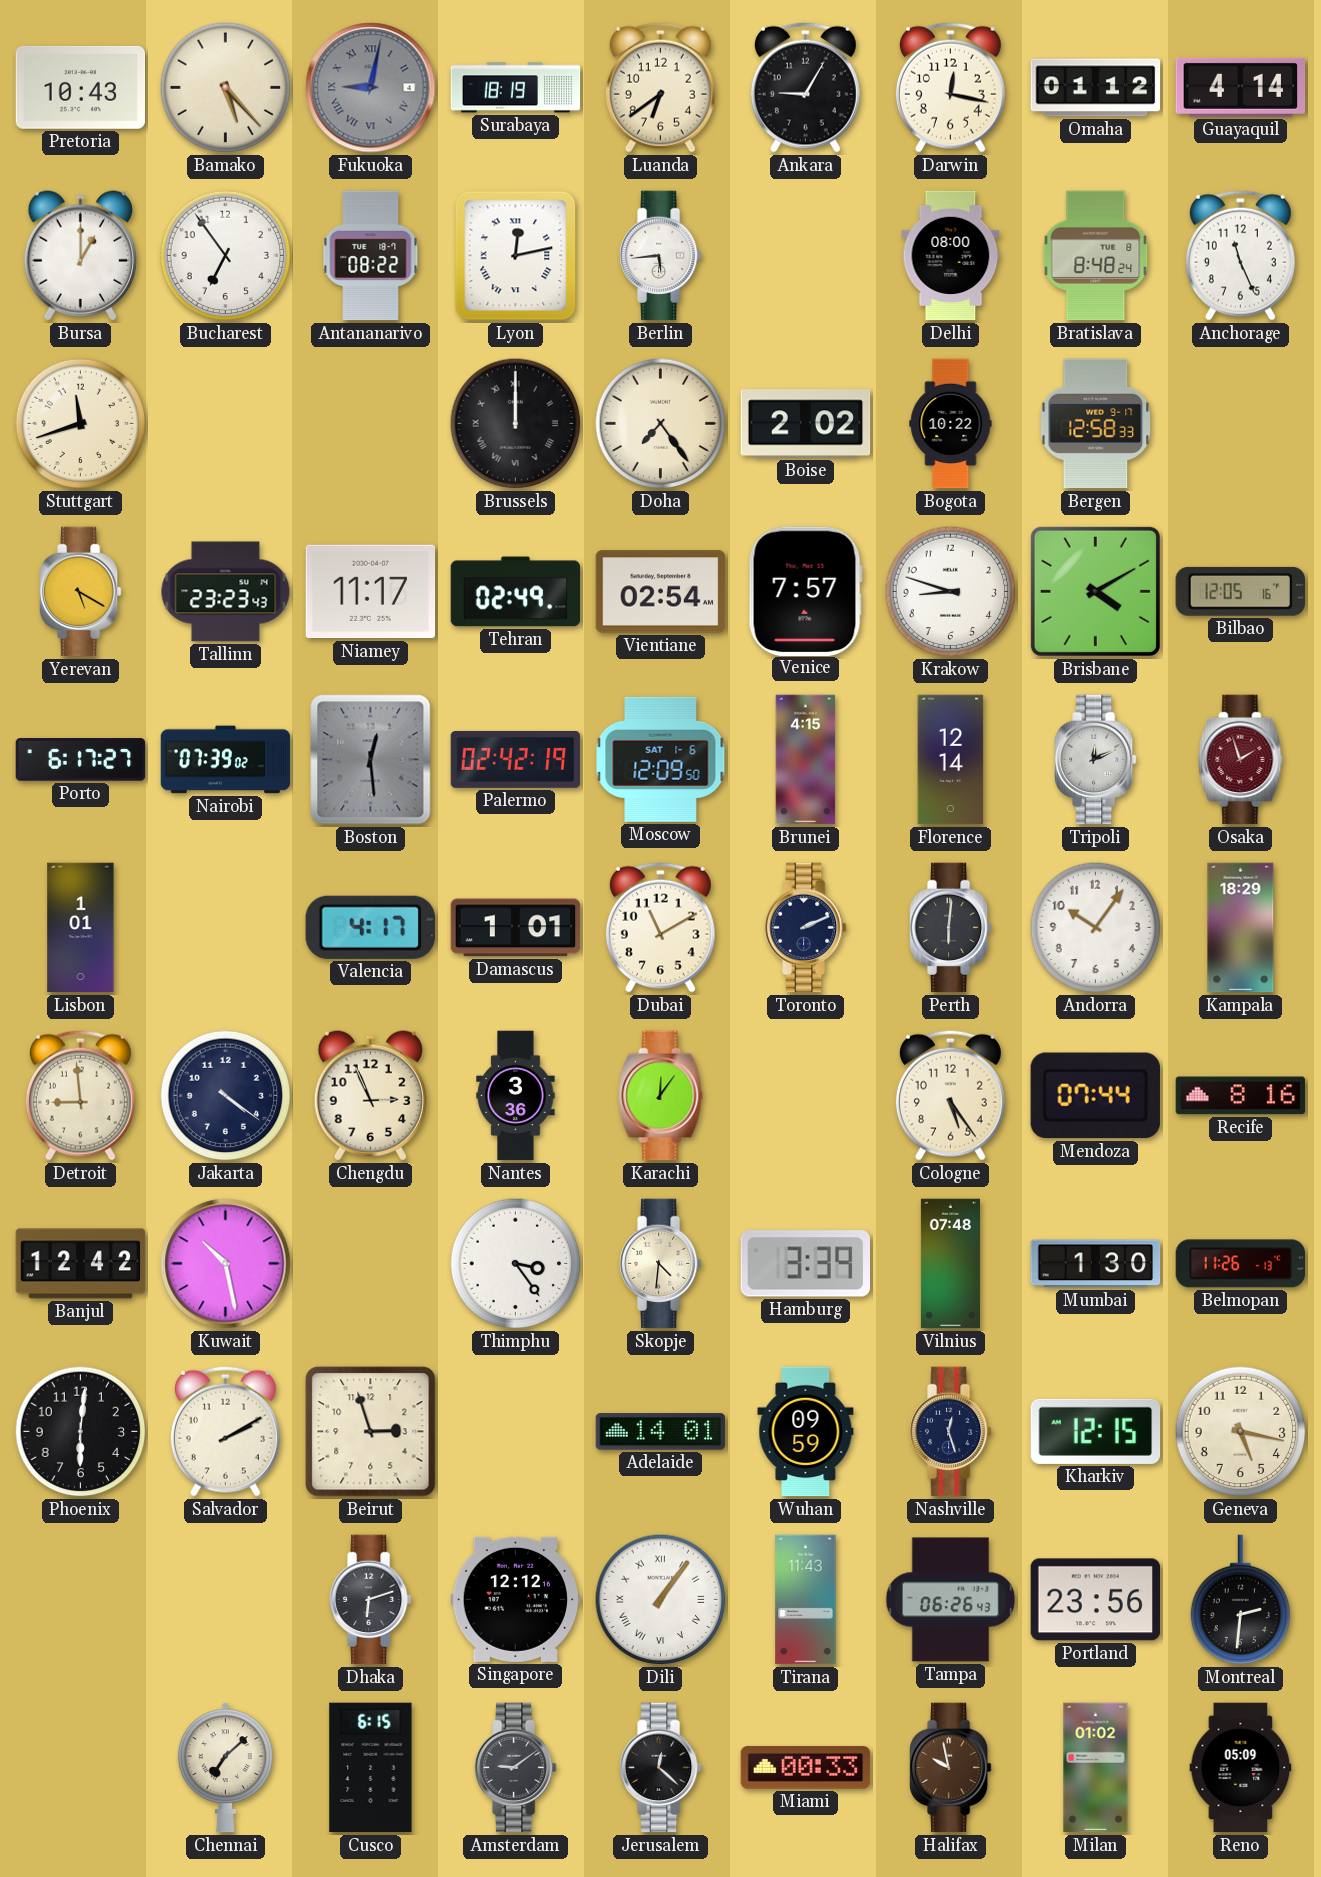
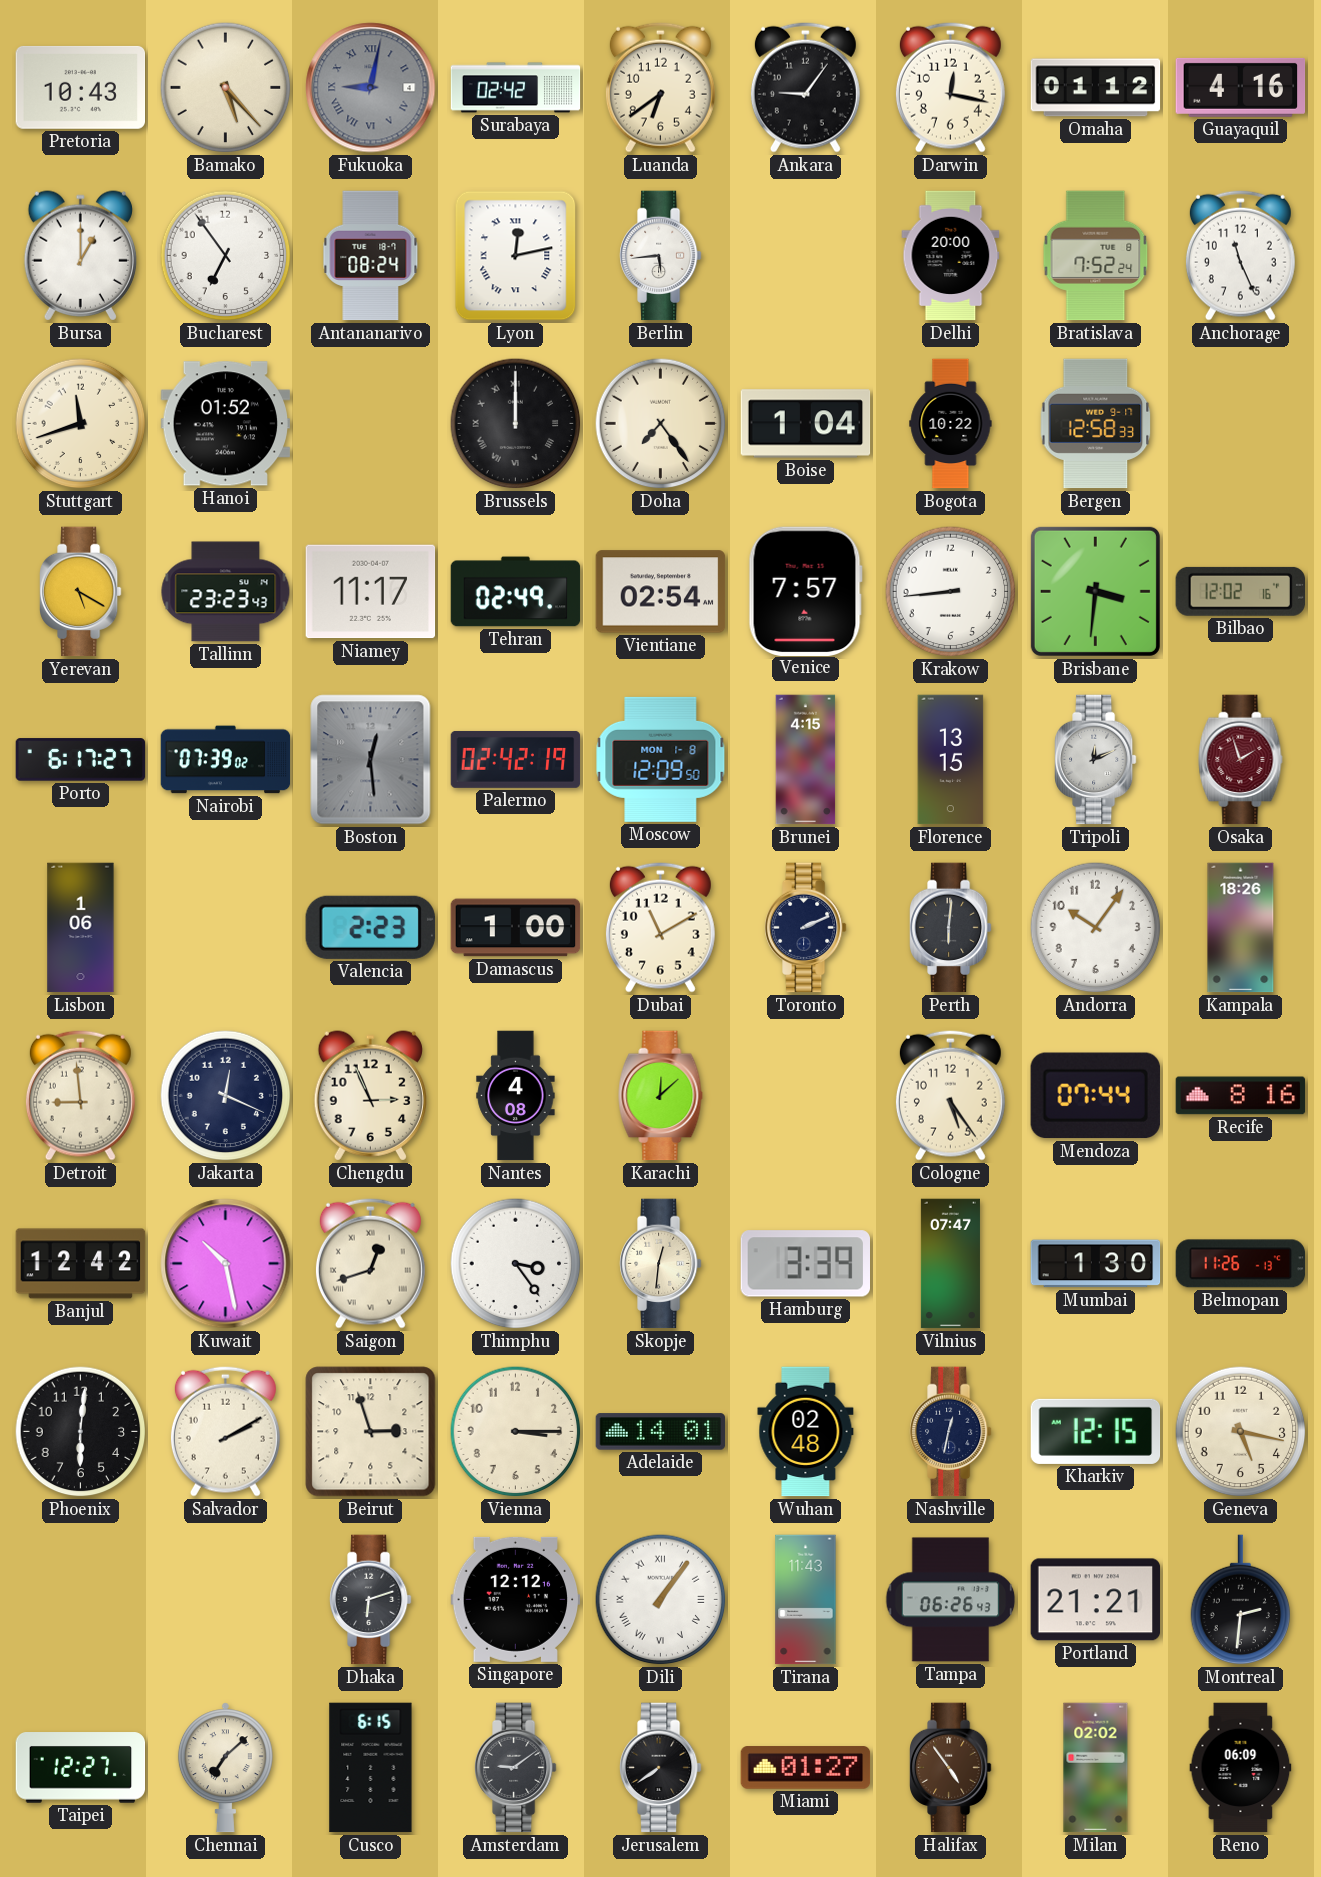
Surabaya: 18:19 -> 02:42 (516, 88)
Ankara: 9:05 -> 9:06 (805, 87)
Guayaquil: 4:14 -> 4:16 (1241, 87)
Antananarivo: 08:22 -> 08:24 (371, 256)
Delhi: 08:00 -> 20:00 (951, 256)
Bratislava: 8:48 -> 7:52 (1096, 256)
Hanoi: none -> 01:52 (226, 424)
Boise: 2:02 -> 1:04 (806, 424)
Krakow: 8:48 -> 8:44 (951, 592)
Brisbane: 4:10 -> 3:31 (1095, 591)
Bilbao: 12:05 -> 12:02 (1240, 591)
Moscow date: SAT 1-6 -> MON 1-8 (661, 759)
Florence: 12:14 -> 13:15 (951, 760)
Lisbon: 1:01 -> 1:06 (81, 928)
Valencia: 4:17 -> 2:23 (370, 927)
Damascus: 1:01 -> 1:00 (516, 928)
Kampala: 18:29 -> 18:26 (1241, 928)
Jakarta: 4:21 -> 12:19 (226, 1096)
Nantes: 3:36 -> 4:08 (516, 1096)
Karachi: 12:06 -> 12:08 (661, 1096)
Saigon: none -> 12:42 (370, 1263)
Skopje: 4:31 -> 12:31 (661, 1264)
Vilnius: 07:48 -> 07:47 (950, 1264)
Vienna: none -> 3:15 (516, 1432)
Wuhan: 09:59 -> 02:48 (806, 1432)
Nashville: 12:27 -> 12:32 (951, 1432)
Portland: 23:56 -> 21:21 (1096, 1600)
Taipei: none -> 12:27 (81, 1768)
Jerusalem: 12:22 -> 7:39 (661, 1768)
Miami: 00:33 -> 01:27 (806, 1768)
Halifax: 9:58 -> 4:54 (951, 1768)
Milan: 01:02 -> 02:02 (1096, 1768)
Reno: 05:09 -> 06:09 (1241, 1768)
